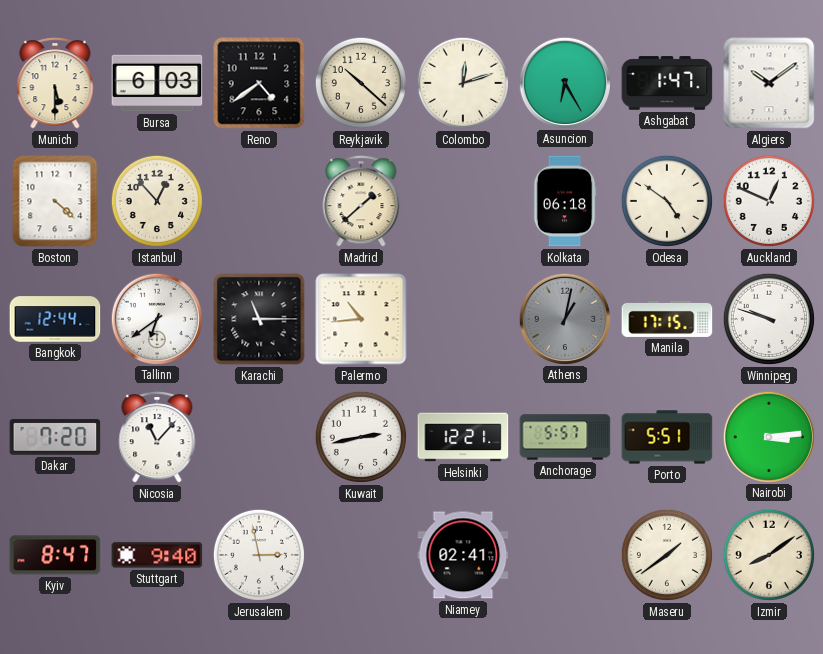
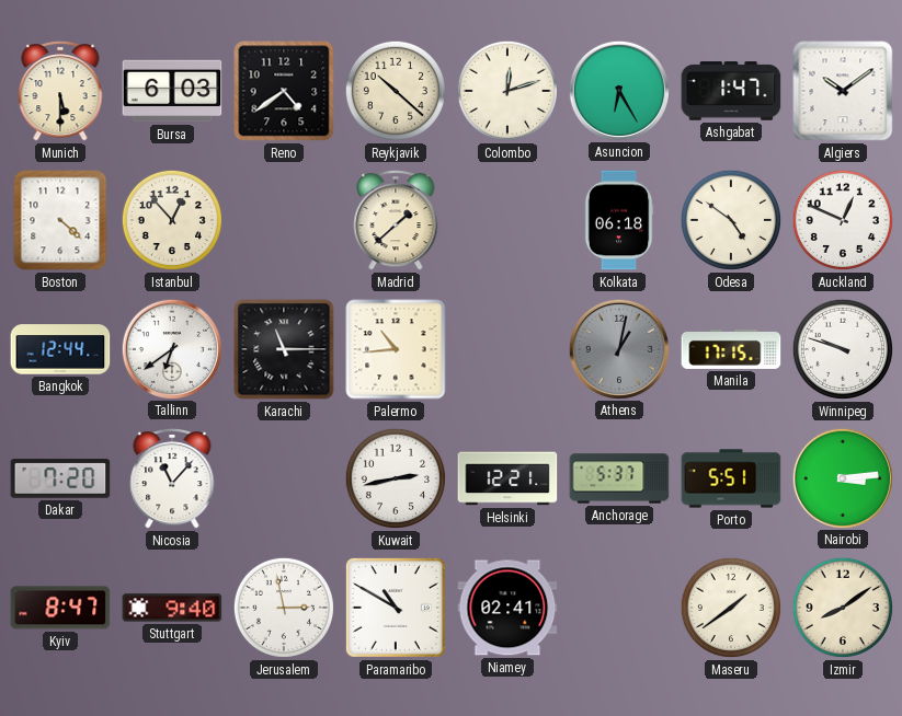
Anchorage: 5:57 -> 5:37 (619, 478)
Paramaribo: none -> 10:50 (396, 608)
